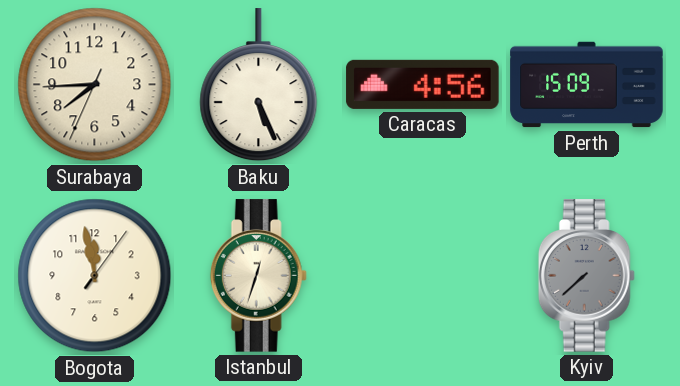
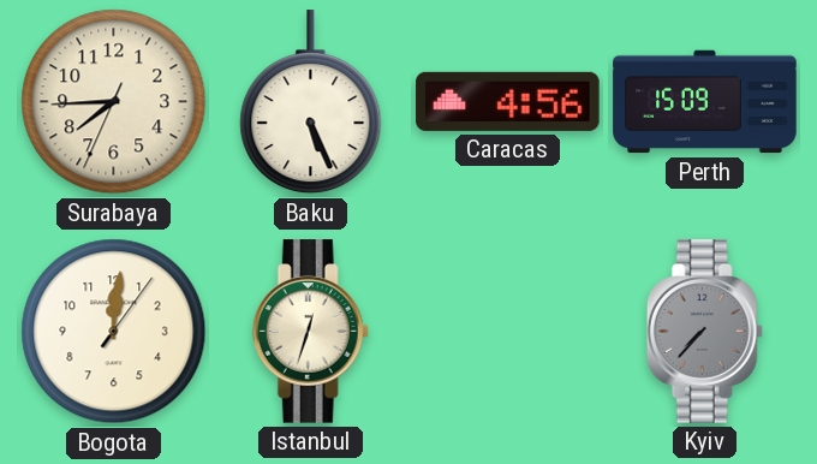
Bogota: 11:58 -> 12:01 (114, 332)
Kyiv: 7:38 -> 7:37 (704, 332)
